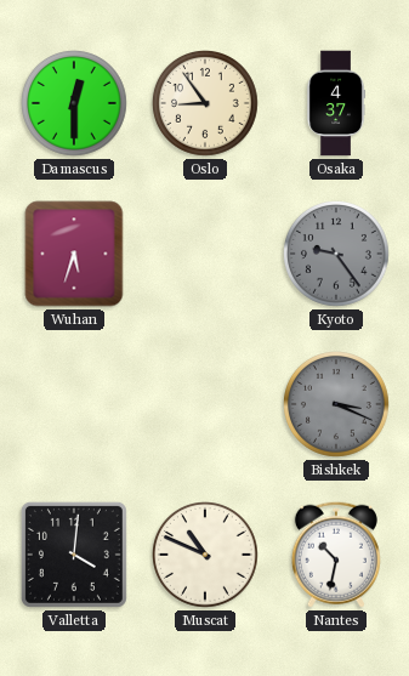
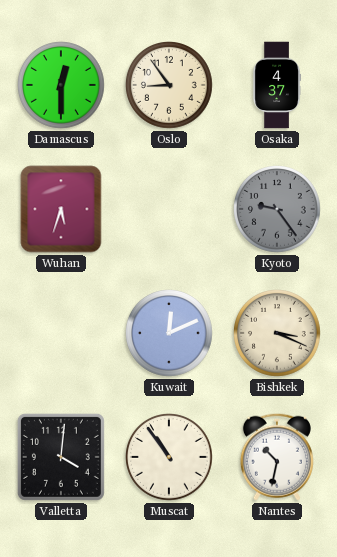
Kuwait: none -> 12:11 (170, 334)
Bishkek dial: grey -> cream (278, 334)
Muscat: 10:49 -> 10:54 (170, 458)
